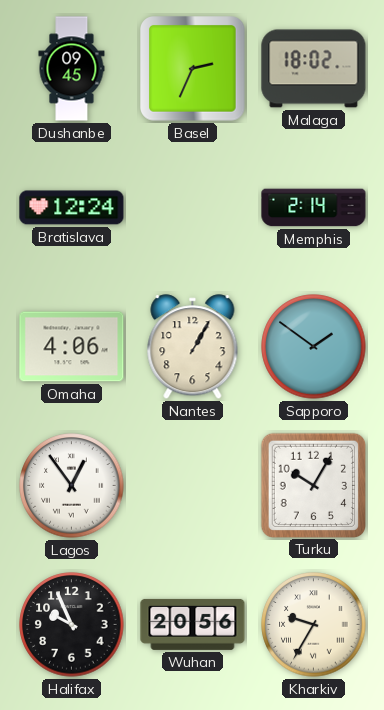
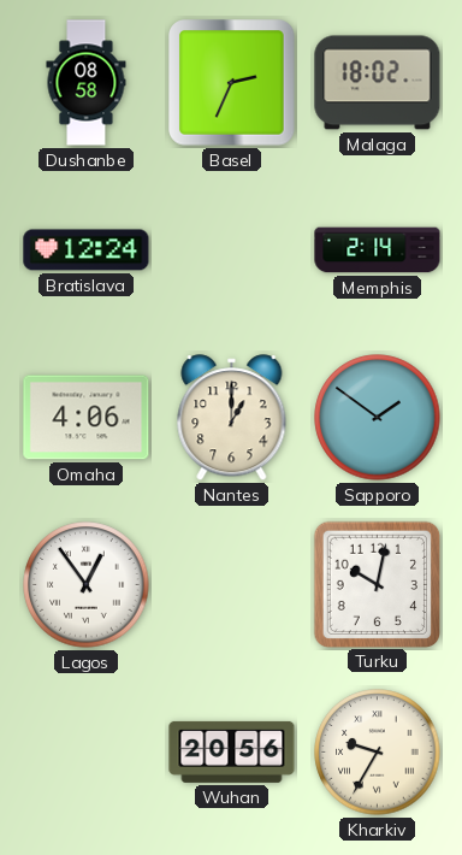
Dushanbe: 09:45 -> 08:58 (87, 83)
Nantes: 1:05 -> 1:00 (232, 418)
Turku: 10:05 -> 10:02 (377, 584)
Halifax: 9:56 -> none (72, 625)
